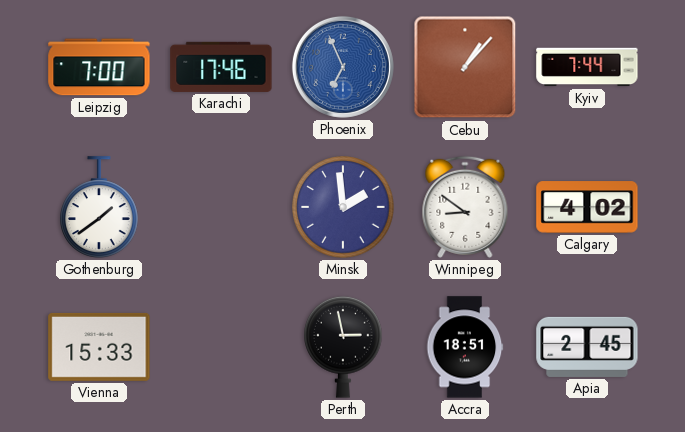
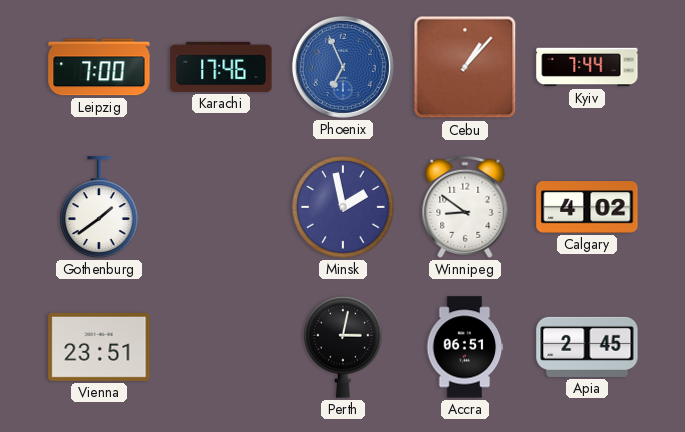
Minsk: 1:59 -> 1:58 (343, 207)
Vienna: 15:33 -> 23:51 (99, 347)
Perth: 2:58 -> 3:02 (344, 347)
Accra: 18:51 -> 06:51 (465, 347)
